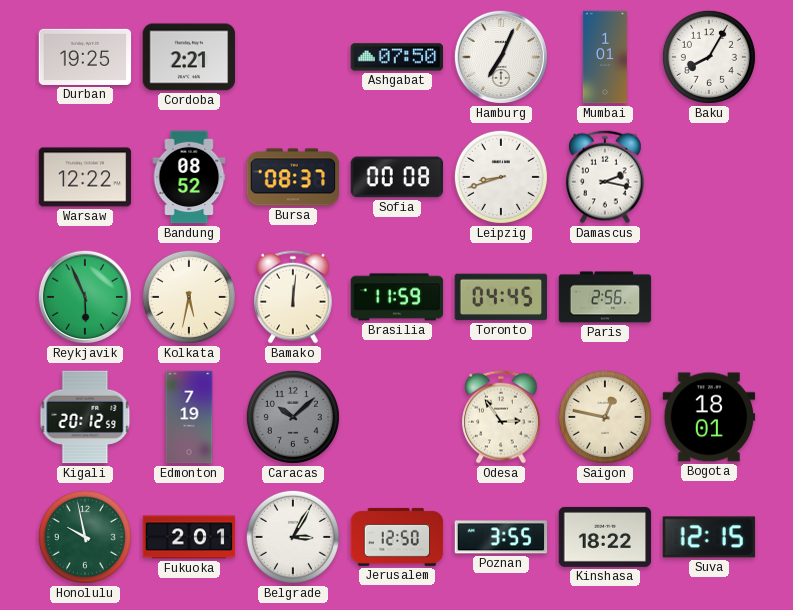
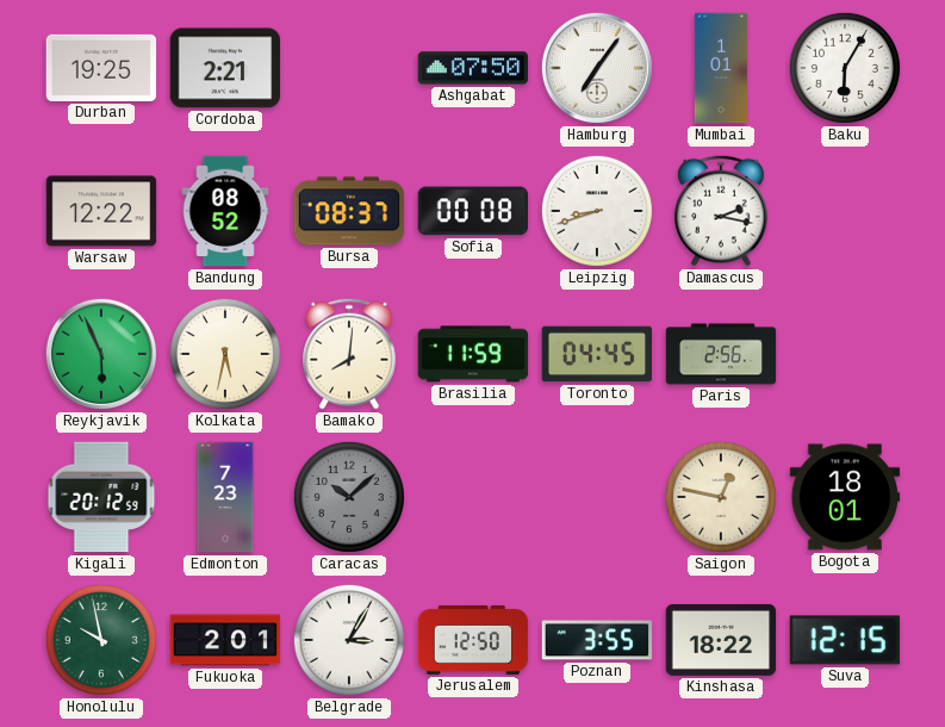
Hamburg: 7:04 -> 7:06 (597, 68)
Baku: 8:05 -> 6:05 (845, 68)
Bamako: 12:01 -> 8:01 (349, 354)
Edmonton: 7:19 -> 7:23 (225, 497)
Odesa: 2:54 -> none (501, 417)
